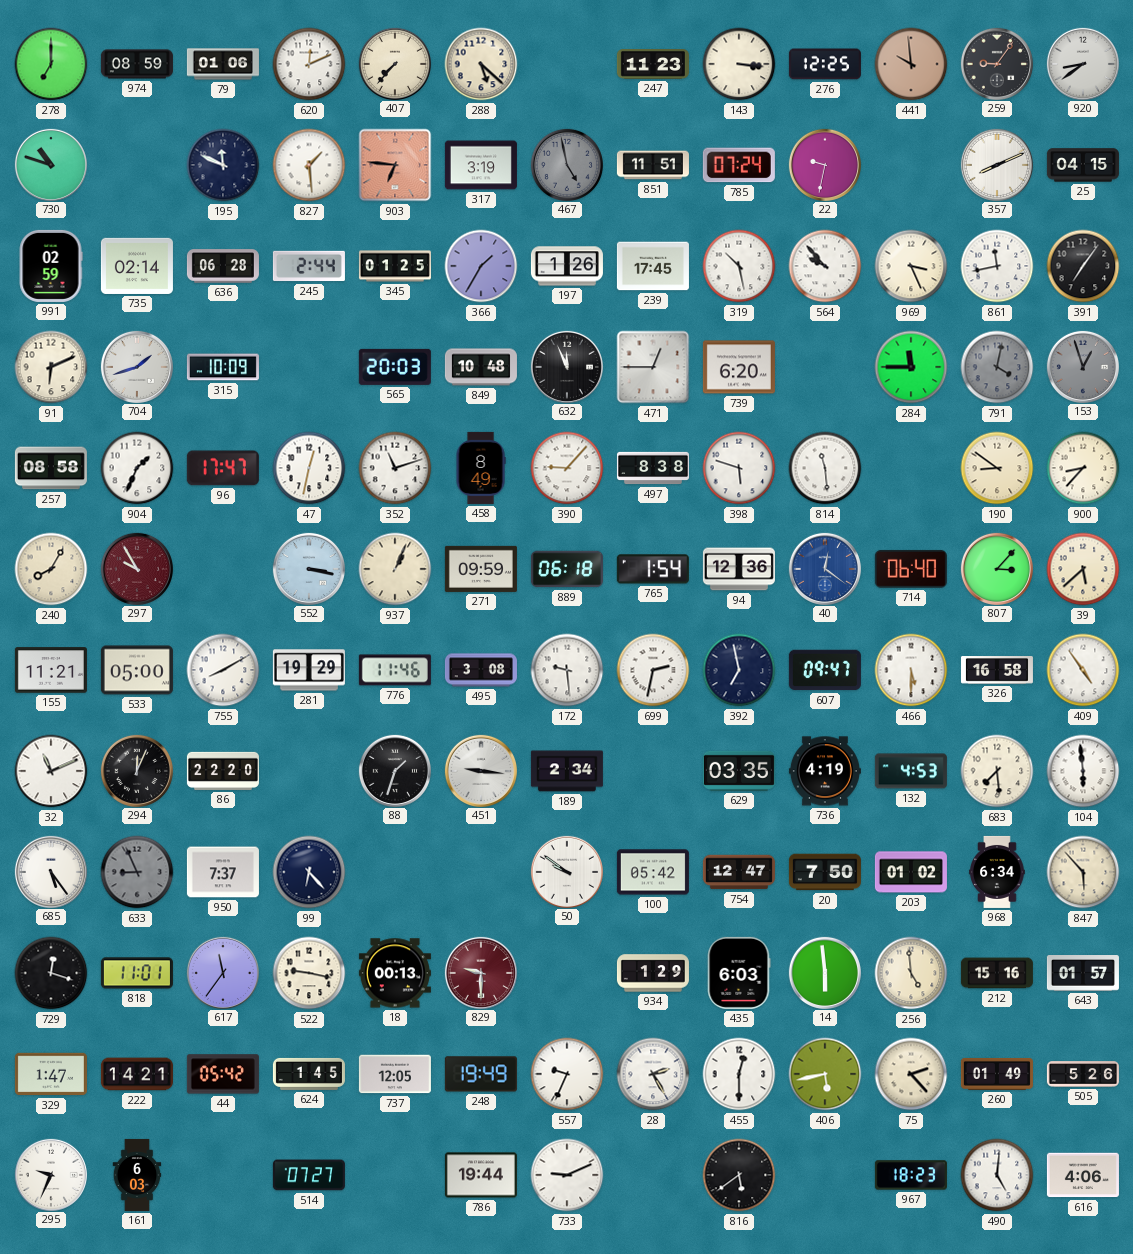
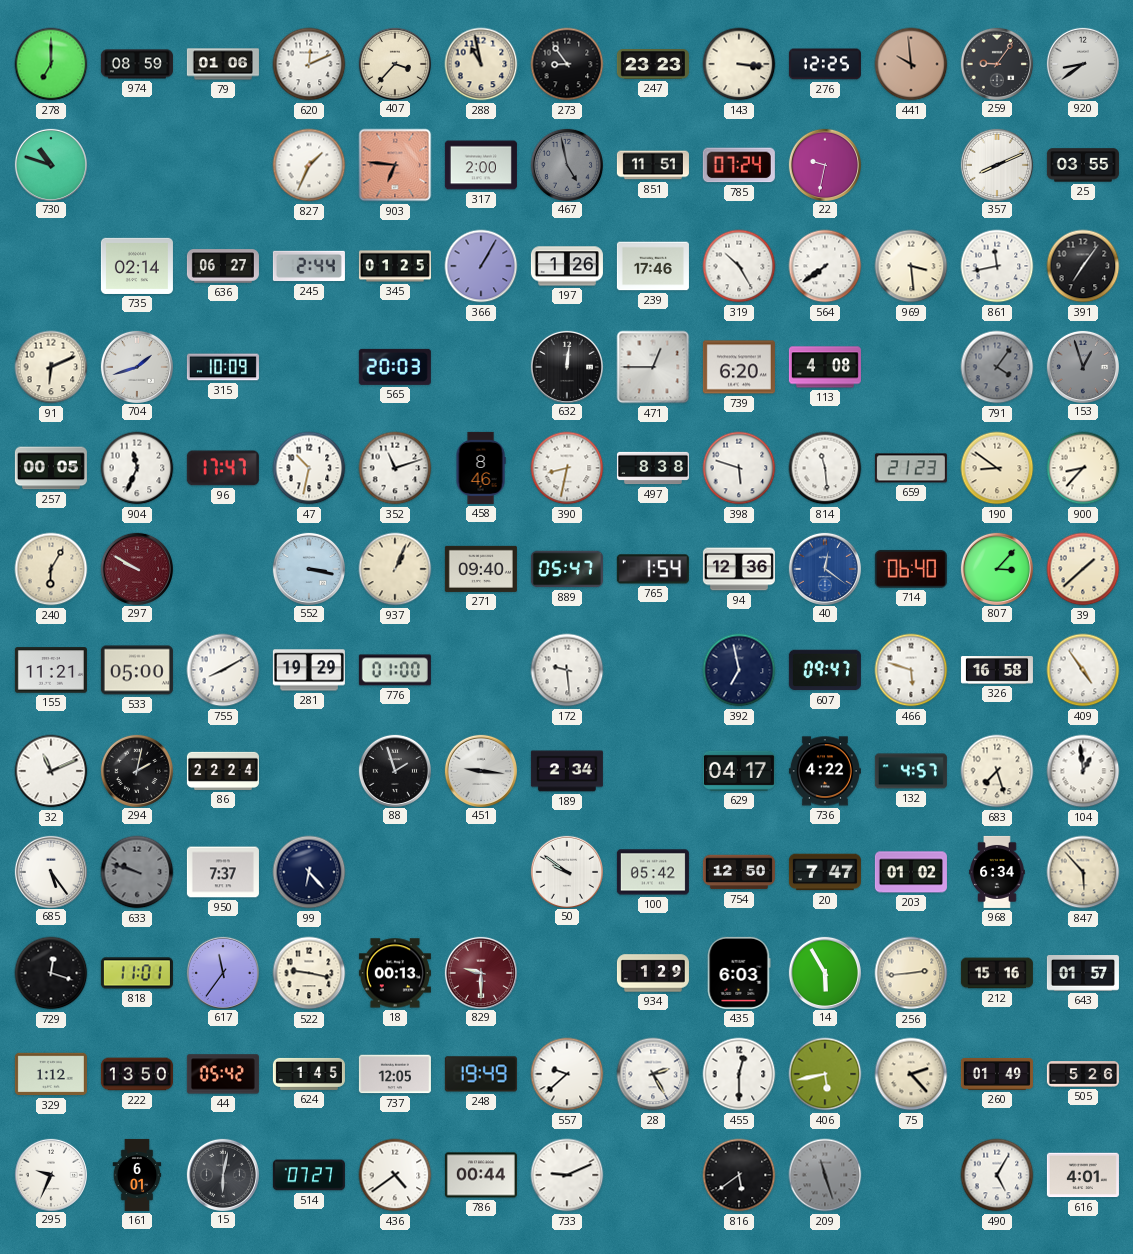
407: 7:37 -> 3:37 (395, 63)
288: 5:22 -> 10:58 (481, 64)
273: none -> 8:54 (567, 64)
247: 11:23 -> 23:23 (653, 65)
195: 11:49 -> none (223, 165)
827: 1:29 -> 1:34 (309, 165)
317: 3:19 -> 2:00 (481, 165)
25: 04:15 -> 03:55 (1083, 165)
991: 02:59 -> none (51, 266)
636: 06:28 -> 06:27 (223, 266)
366: 1:35 -> 1:05 (481, 266)
239: 17:45 -> 17:46 (653, 266)
319: 10:28 -> 10:25 (739, 266)
564: 9:53 -> 7:39 (825, 266)
969: 3:26 -> 3:29 (911, 266)
849: 10:48 -> none (481, 367)
632: 11:56 -> 12:01 (567, 366)
113: none -> 4:08 (825, 367)
284: 11:45 -> none (911, 367)
791: 4:02 -> 4:06 (997, 367)
257: 08:58 -> 00:05 (51, 468)
904: 1:34 -> 11:34 (137, 468)
47: 12:32 -> 10:32 (309, 468)
458: 8:49 -> 8:46 (481, 468)
390: 9:07 -> 8:32 (567, 468)
659: none -> 21:23 (911, 468)
240: 8:05 -> 6:05 (51, 569)
297: 9:55 -> 9:50 (137, 568)
271: 09:59 -> 09:40 (481, 569)
889: 06:18 -> 05:47 (567, 569)
39: 5:38 -> 1:38 (1083, 569)
776: 11:46 -> 01:00 (395, 670)
495: 3:08 -> none (481, 670)
699: 2:32 -> none (653, 670)
466: 5:30 -> 5:48 (911, 670)
294: 12:04 -> 2:02 (137, 770)
86: 22:20 -> 22:24 (223, 771)
88: 1:33 -> 1:57 (395, 770)
629: 03:35 -> 04:17 (739, 771)
736: 4:19 -> 4:22 (825, 771)
132: 4:53 -> 4:57 (911, 771)
683: 7:29 -> 7:27 (997, 771)
104: 5:59 -> 12:59 (1083, 771)
633: 8:56 -> 9:48 (137, 872)
754: 12:47 -> 12:50 (739, 872)
20: 7:50 -> 7:47 (825, 872)
14: 5:59 -> 5:55 (825, 972)
256: 4:59 -> 2:44 (911, 973)
329: 1:47 -> 1:12 (51, 1074)
222: 14:21 -> 13:50 (137, 1074)
557: 9:34 -> 9:38 (567, 1074)
161: 6:03 -> 6:01 (137, 1175)
15: none -> 6:02 (223, 1174)
436: none -> 4:39 (395, 1175)
786: 19:44 -> 00:44 (481, 1175)
209: none -> 11:27 (825, 1175)
967: 18:23 -> none (911, 1175)
490: 5:01 -> 5:05 (997, 1175)
616: 4:06 -> 4:01 (1083, 1175)
